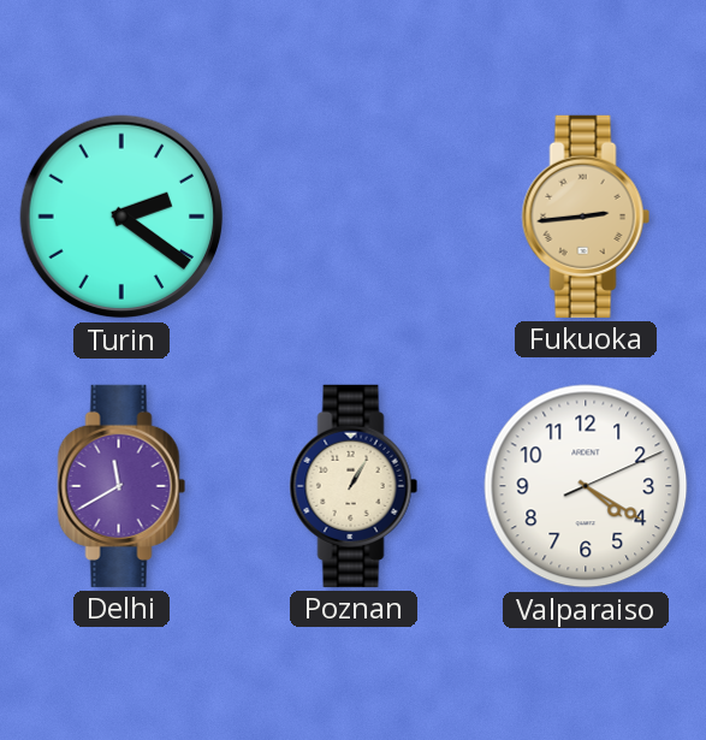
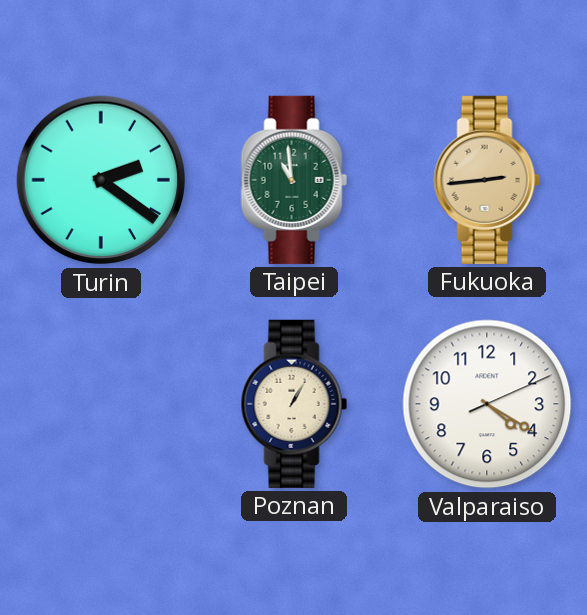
Taipei: none -> 10:59 (294, 180)
Delhi: 11:40 -> none (121, 486)
